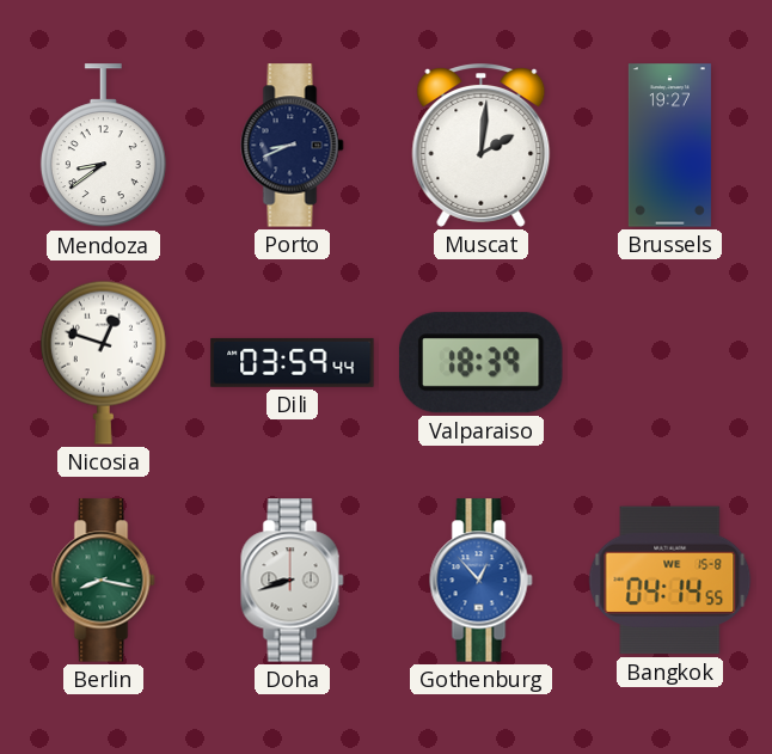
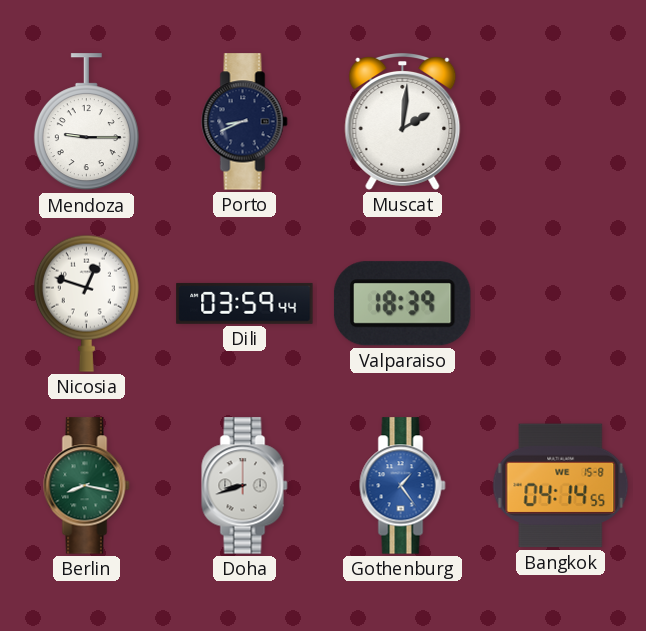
Mendoza: 8:39 -> 9:15 (86, 122)
Brussels: 19:27 -> none (669, 146)
Gothenburg: 12:53 -> 1:24 (403, 486)
